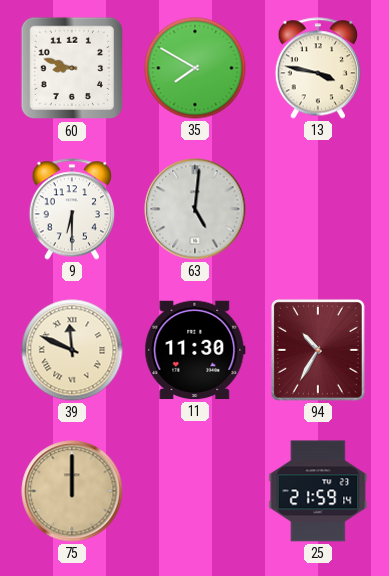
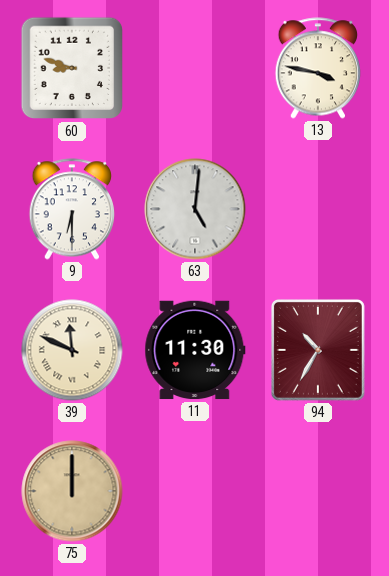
35: 7:50 -> none (195, 68)
25: 21:59 -> none (318, 491)
